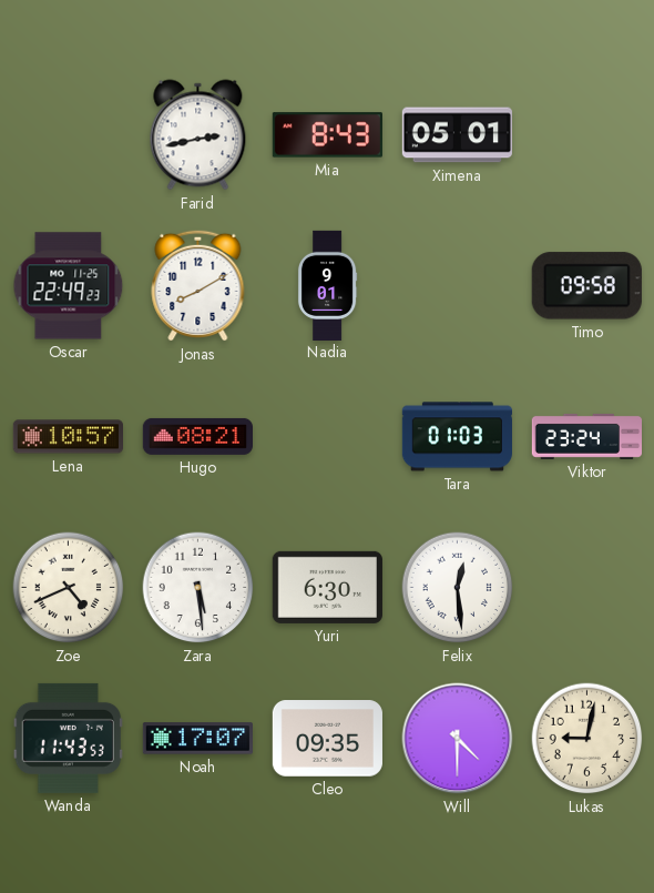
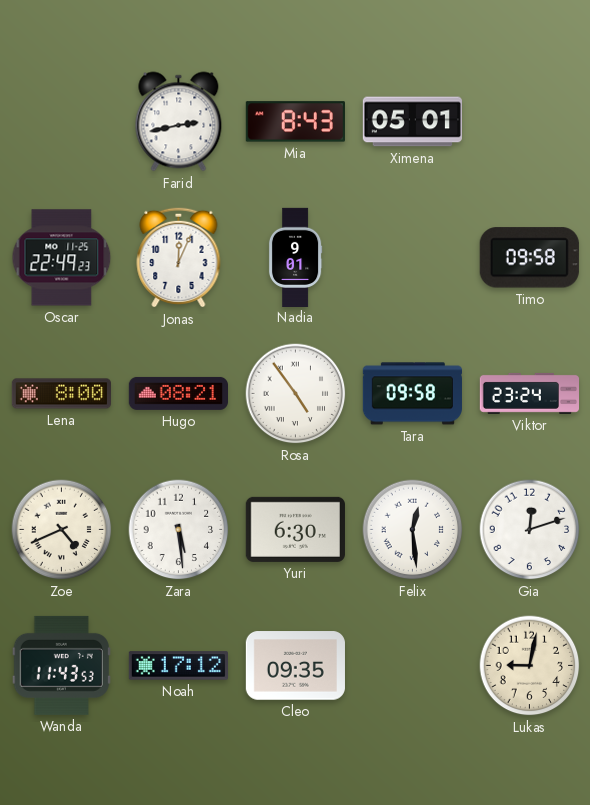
Jonas: 8:10 -> 12:04 (179, 257)
Lena: 10:57 -> 8:00 (61, 394)
Rosa: none -> 4:54 (296, 394)
Tara: 01:03 -> 09:58 (412, 394)
Gia: none -> 12:12 (530, 530)
Noah: 17:07 -> 17:12 (178, 666)
Will: 4:30 -> none (458, 739)
